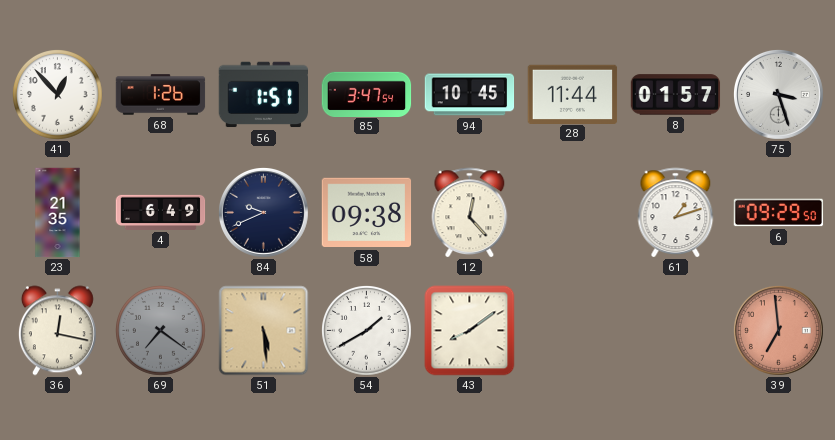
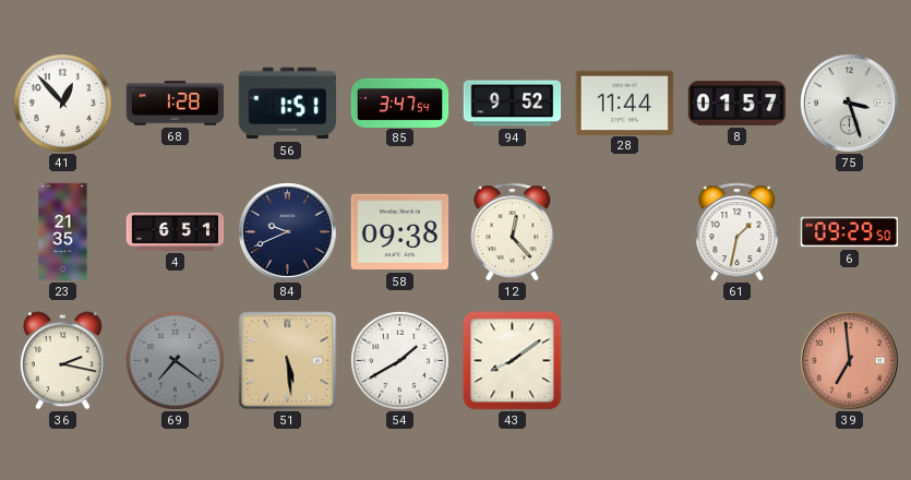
68: 1:26 -> 1:28 (176, 104)
94: 10:45 -> 9:52 (513, 104)
4: 6:49 -> 6:51 (176, 231)
61: 1:12 -> 1:32 (738, 232)
36: 12:17 -> 2:17 (62, 361)
